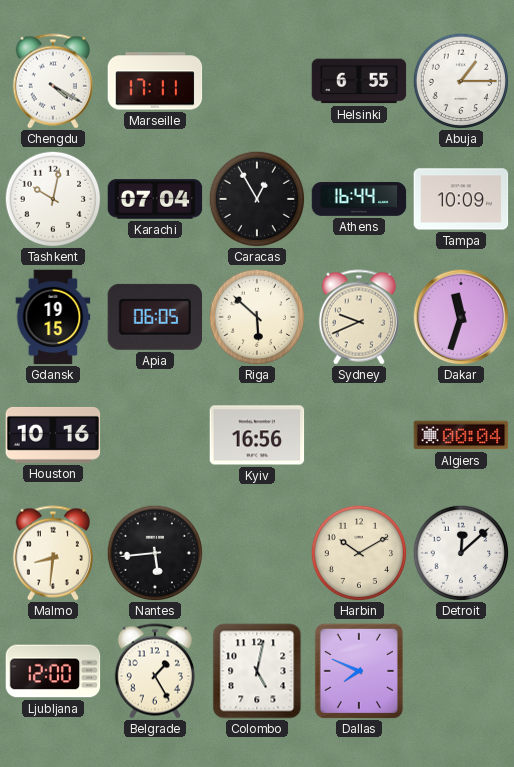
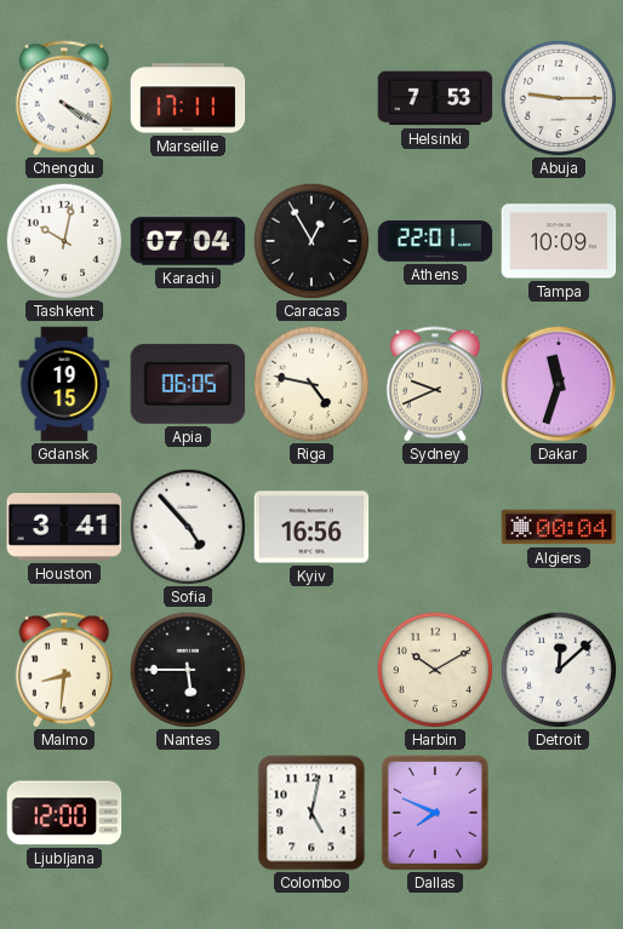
Helsinki: 6:55 -> 7:53 (435, 98)
Abuja: 1:15 -> 9:15 (559, 98)
Athens: 16:44 -> 22:01 (435, 241)
Riga: 5:52 -> 4:47 (311, 384)
Houston: 10:16 -> 3:41 (64, 527)
Sofia: none -> 4:53 (188, 527)
Nantes: 5:44 -> 5:45 (188, 670)
Belgrade: 1:25 -> none (155, 671)
